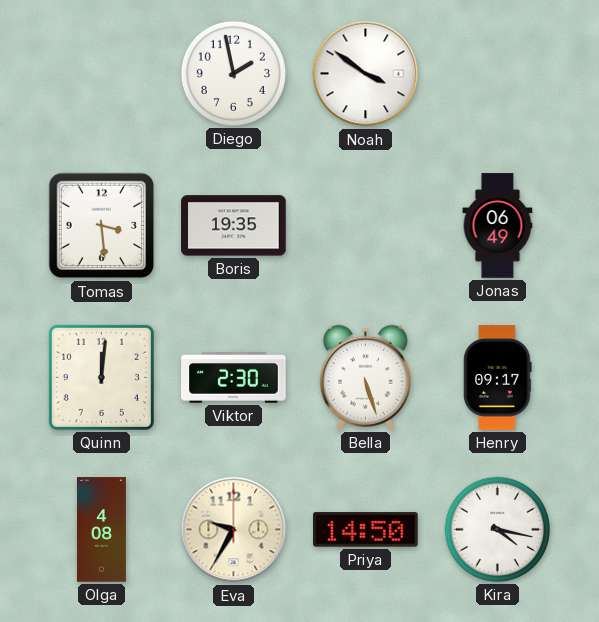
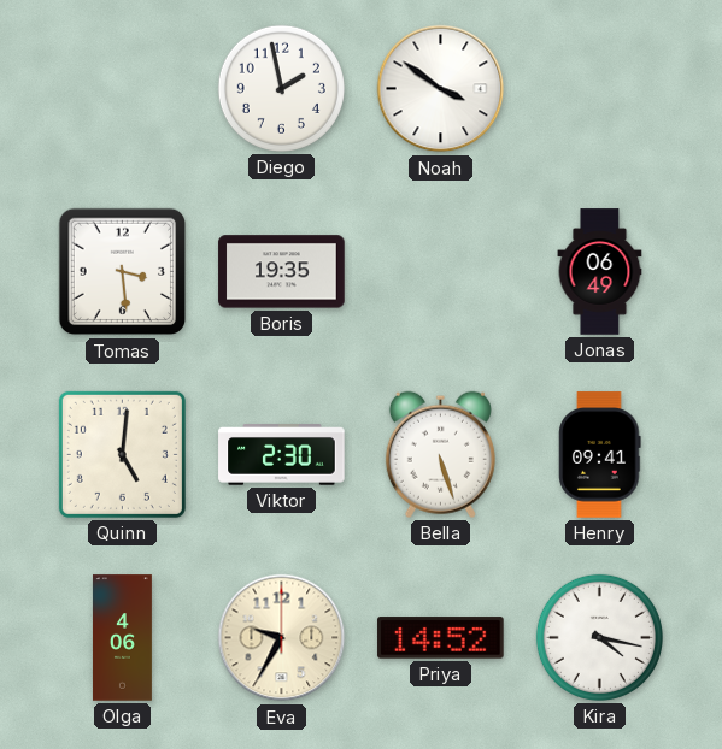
Quinn: 12:01 -> 5:01 (122, 454)
Henry: 09:17 -> 09:41 (600, 455)
Olga: 4:08 -> 4:06 (122, 638)
Priya: 14:50 -> 14:52 (441, 638)
